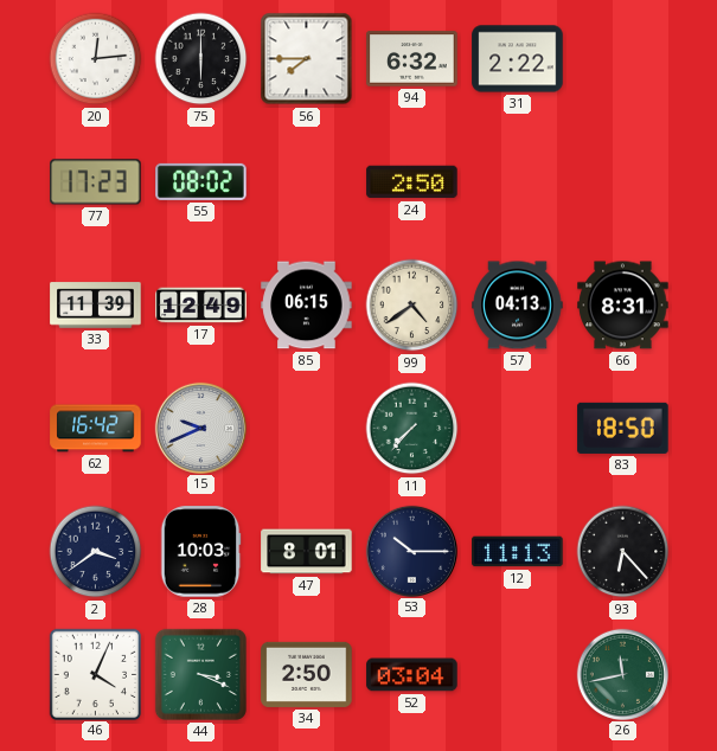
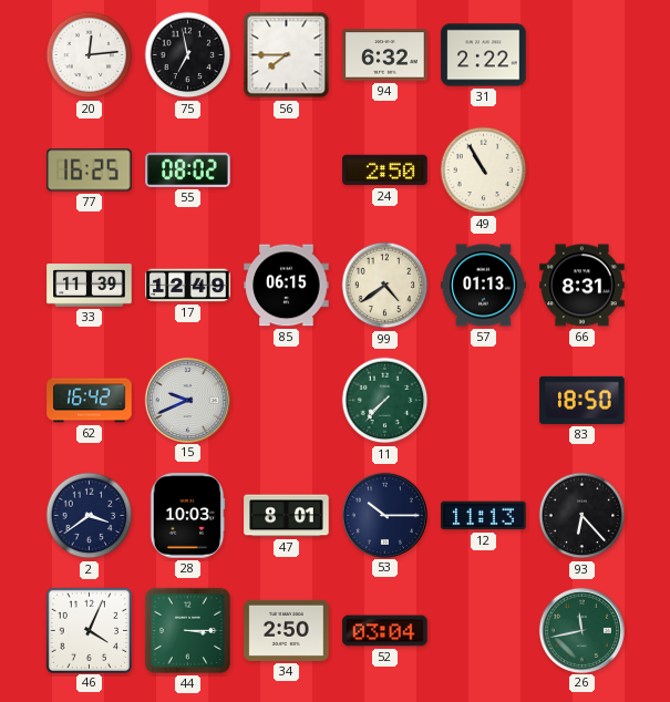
75: 6:00 -> 6:58 (188, 55)
77: 17:23 -> 16:25 (90, 171)
49: none -> 10:55 (484, 171)
57: 04:13 -> 01:13 (484, 286)
44: 3:19 -> 3:15 (187, 630)
